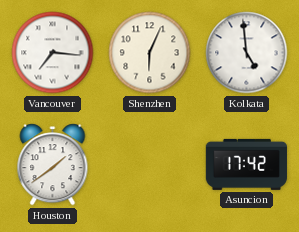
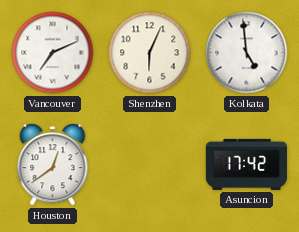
Vancouver: 7:16 -> 7:11 (53, 53)
Houston: 1:39 -> 12:39 (53, 165)
